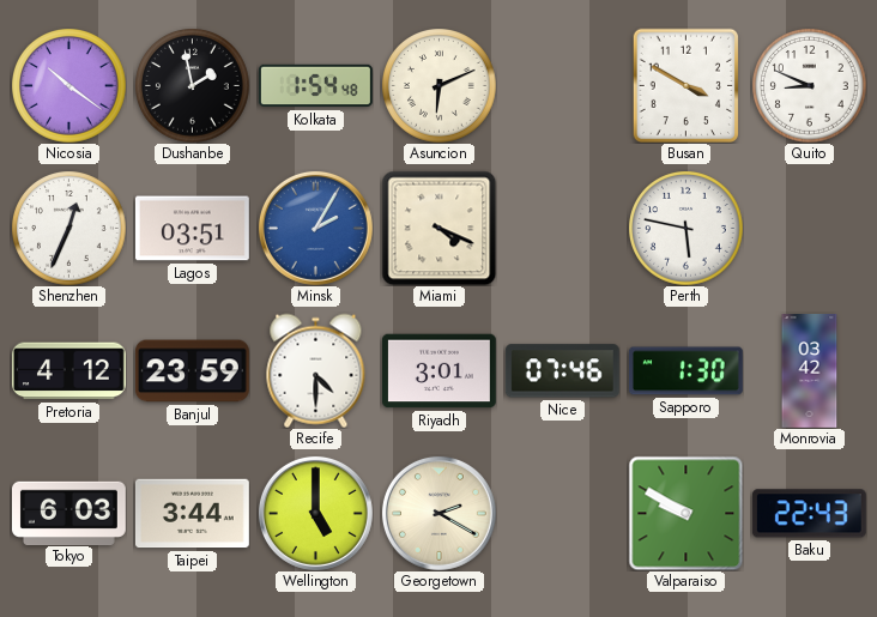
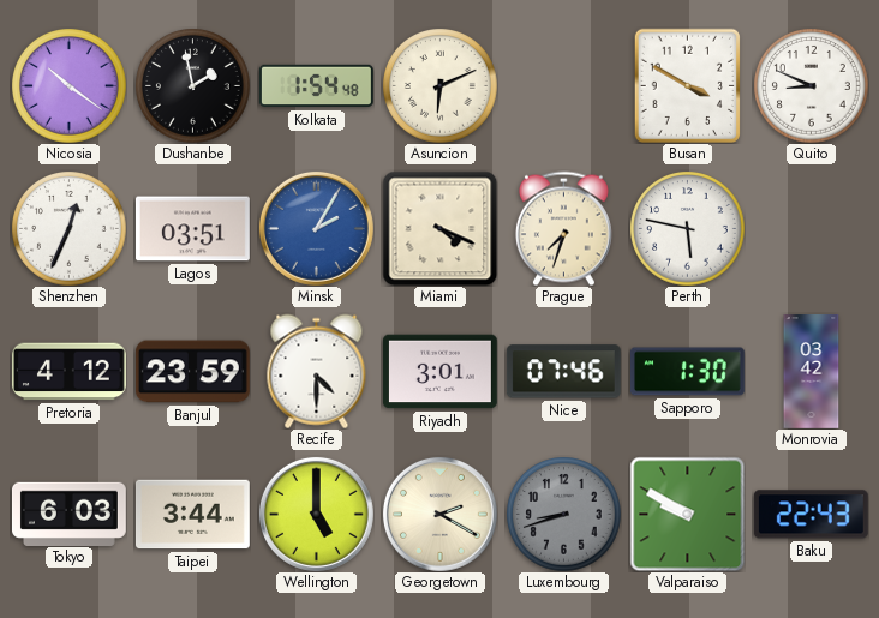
Prague: none -> 7:33 (563, 228)
Luxembourg: none -> 8:42 (563, 514)
